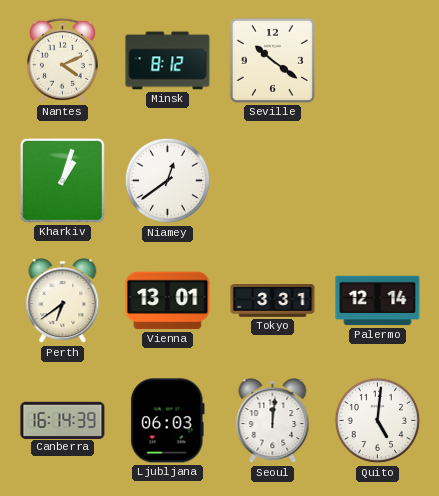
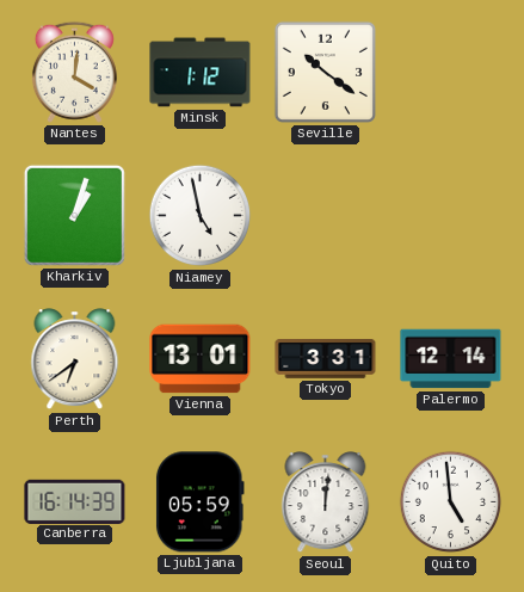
Nantes: 4:11 -> 4:01 (74, 72)
Minsk: 8:12 -> 1:12 (201, 73)
Niamey: 12:39 -> 4:58 (201, 216)
Ljubljana: 06:03 -> 05:59 (199, 502)
Quito: 5:01 -> 4:59 (451, 502)
